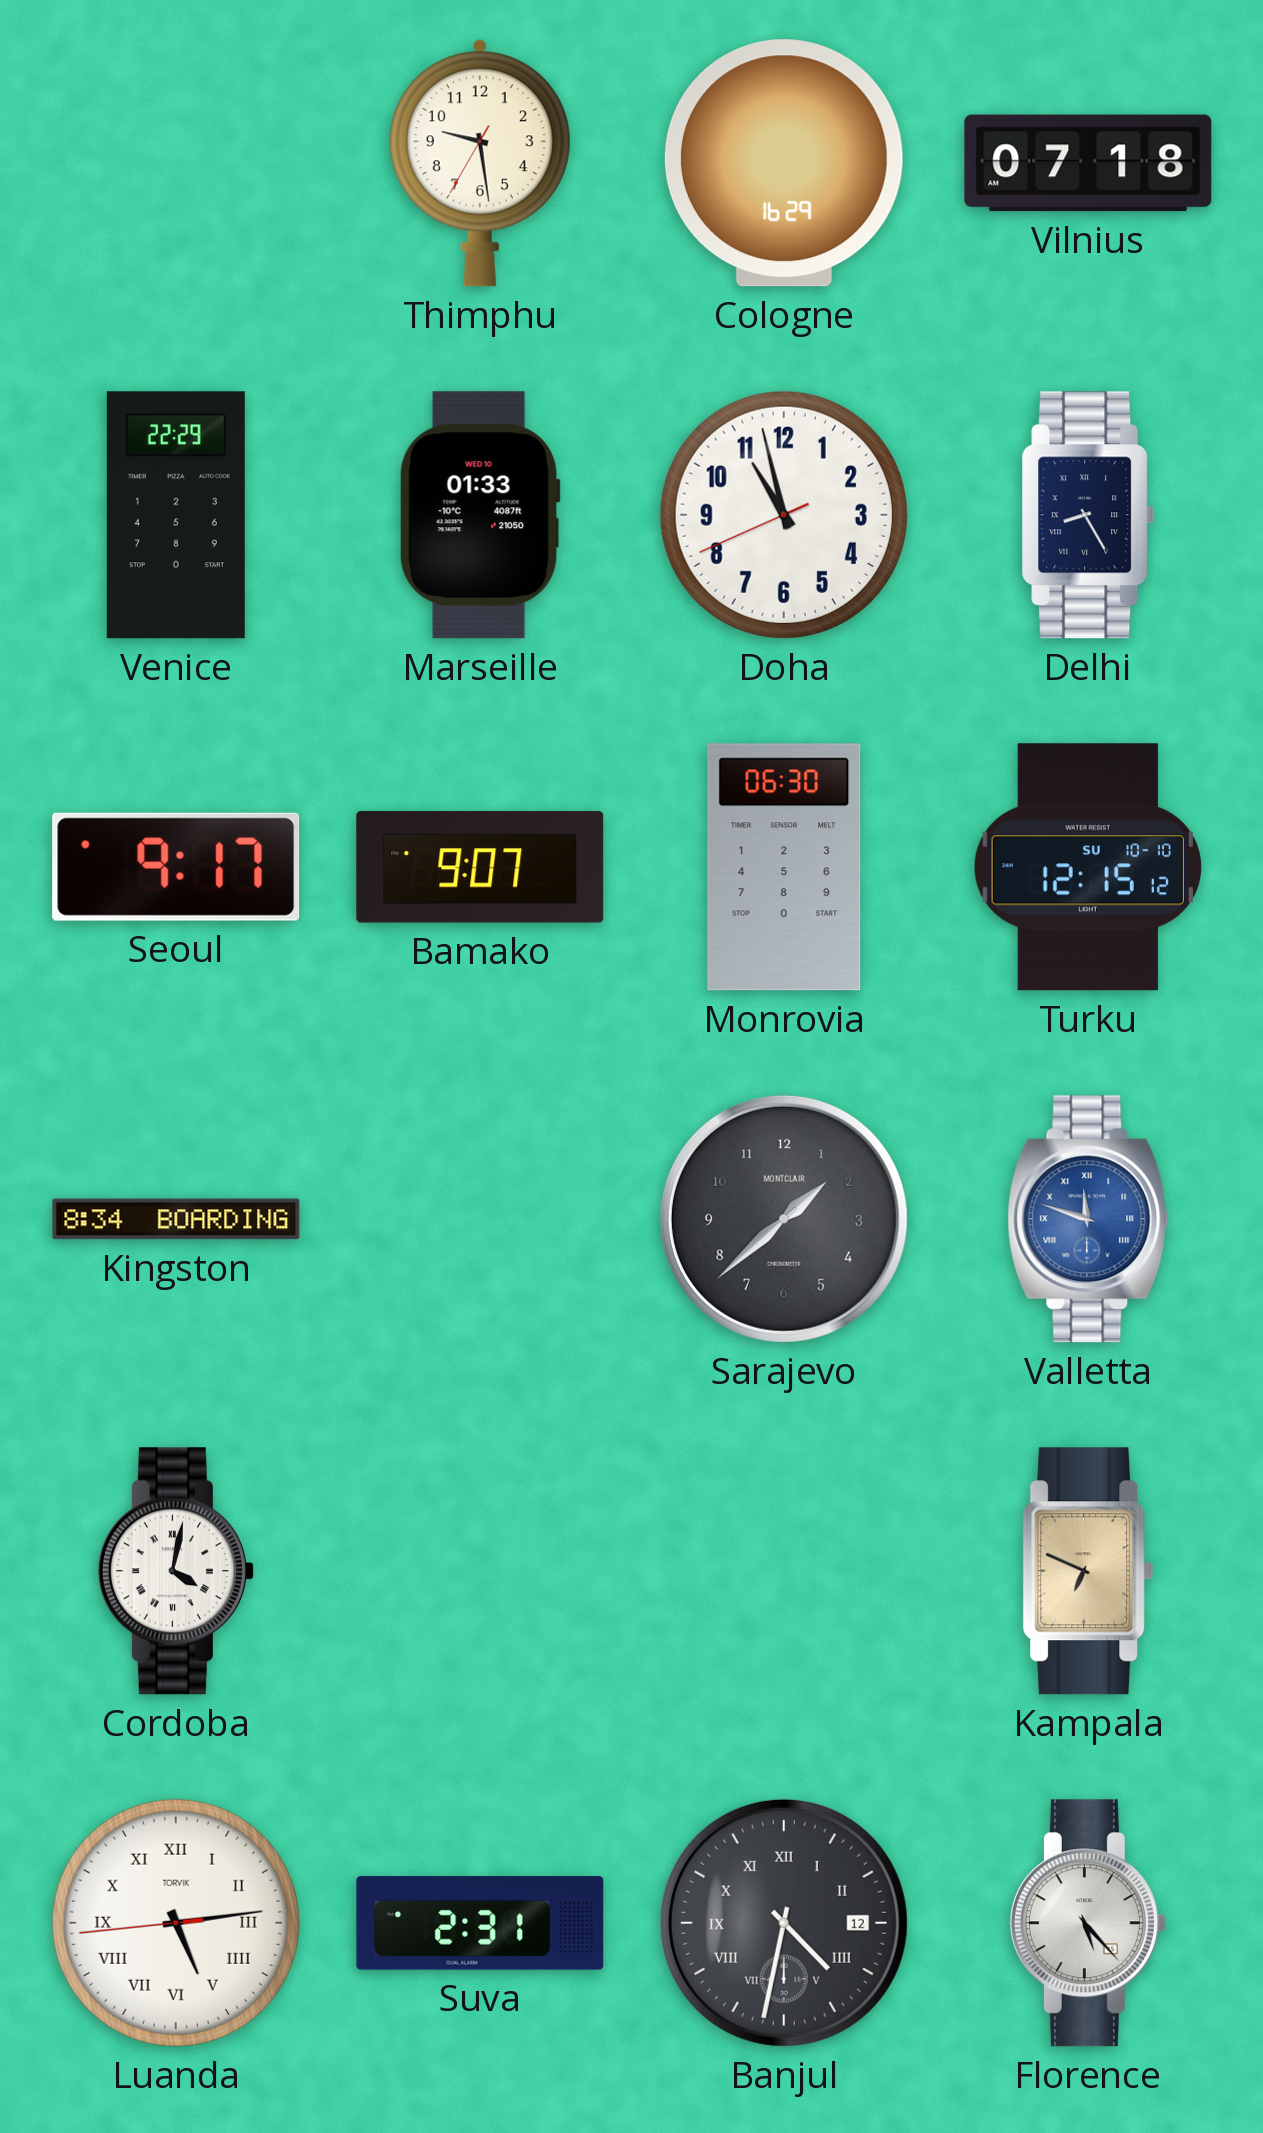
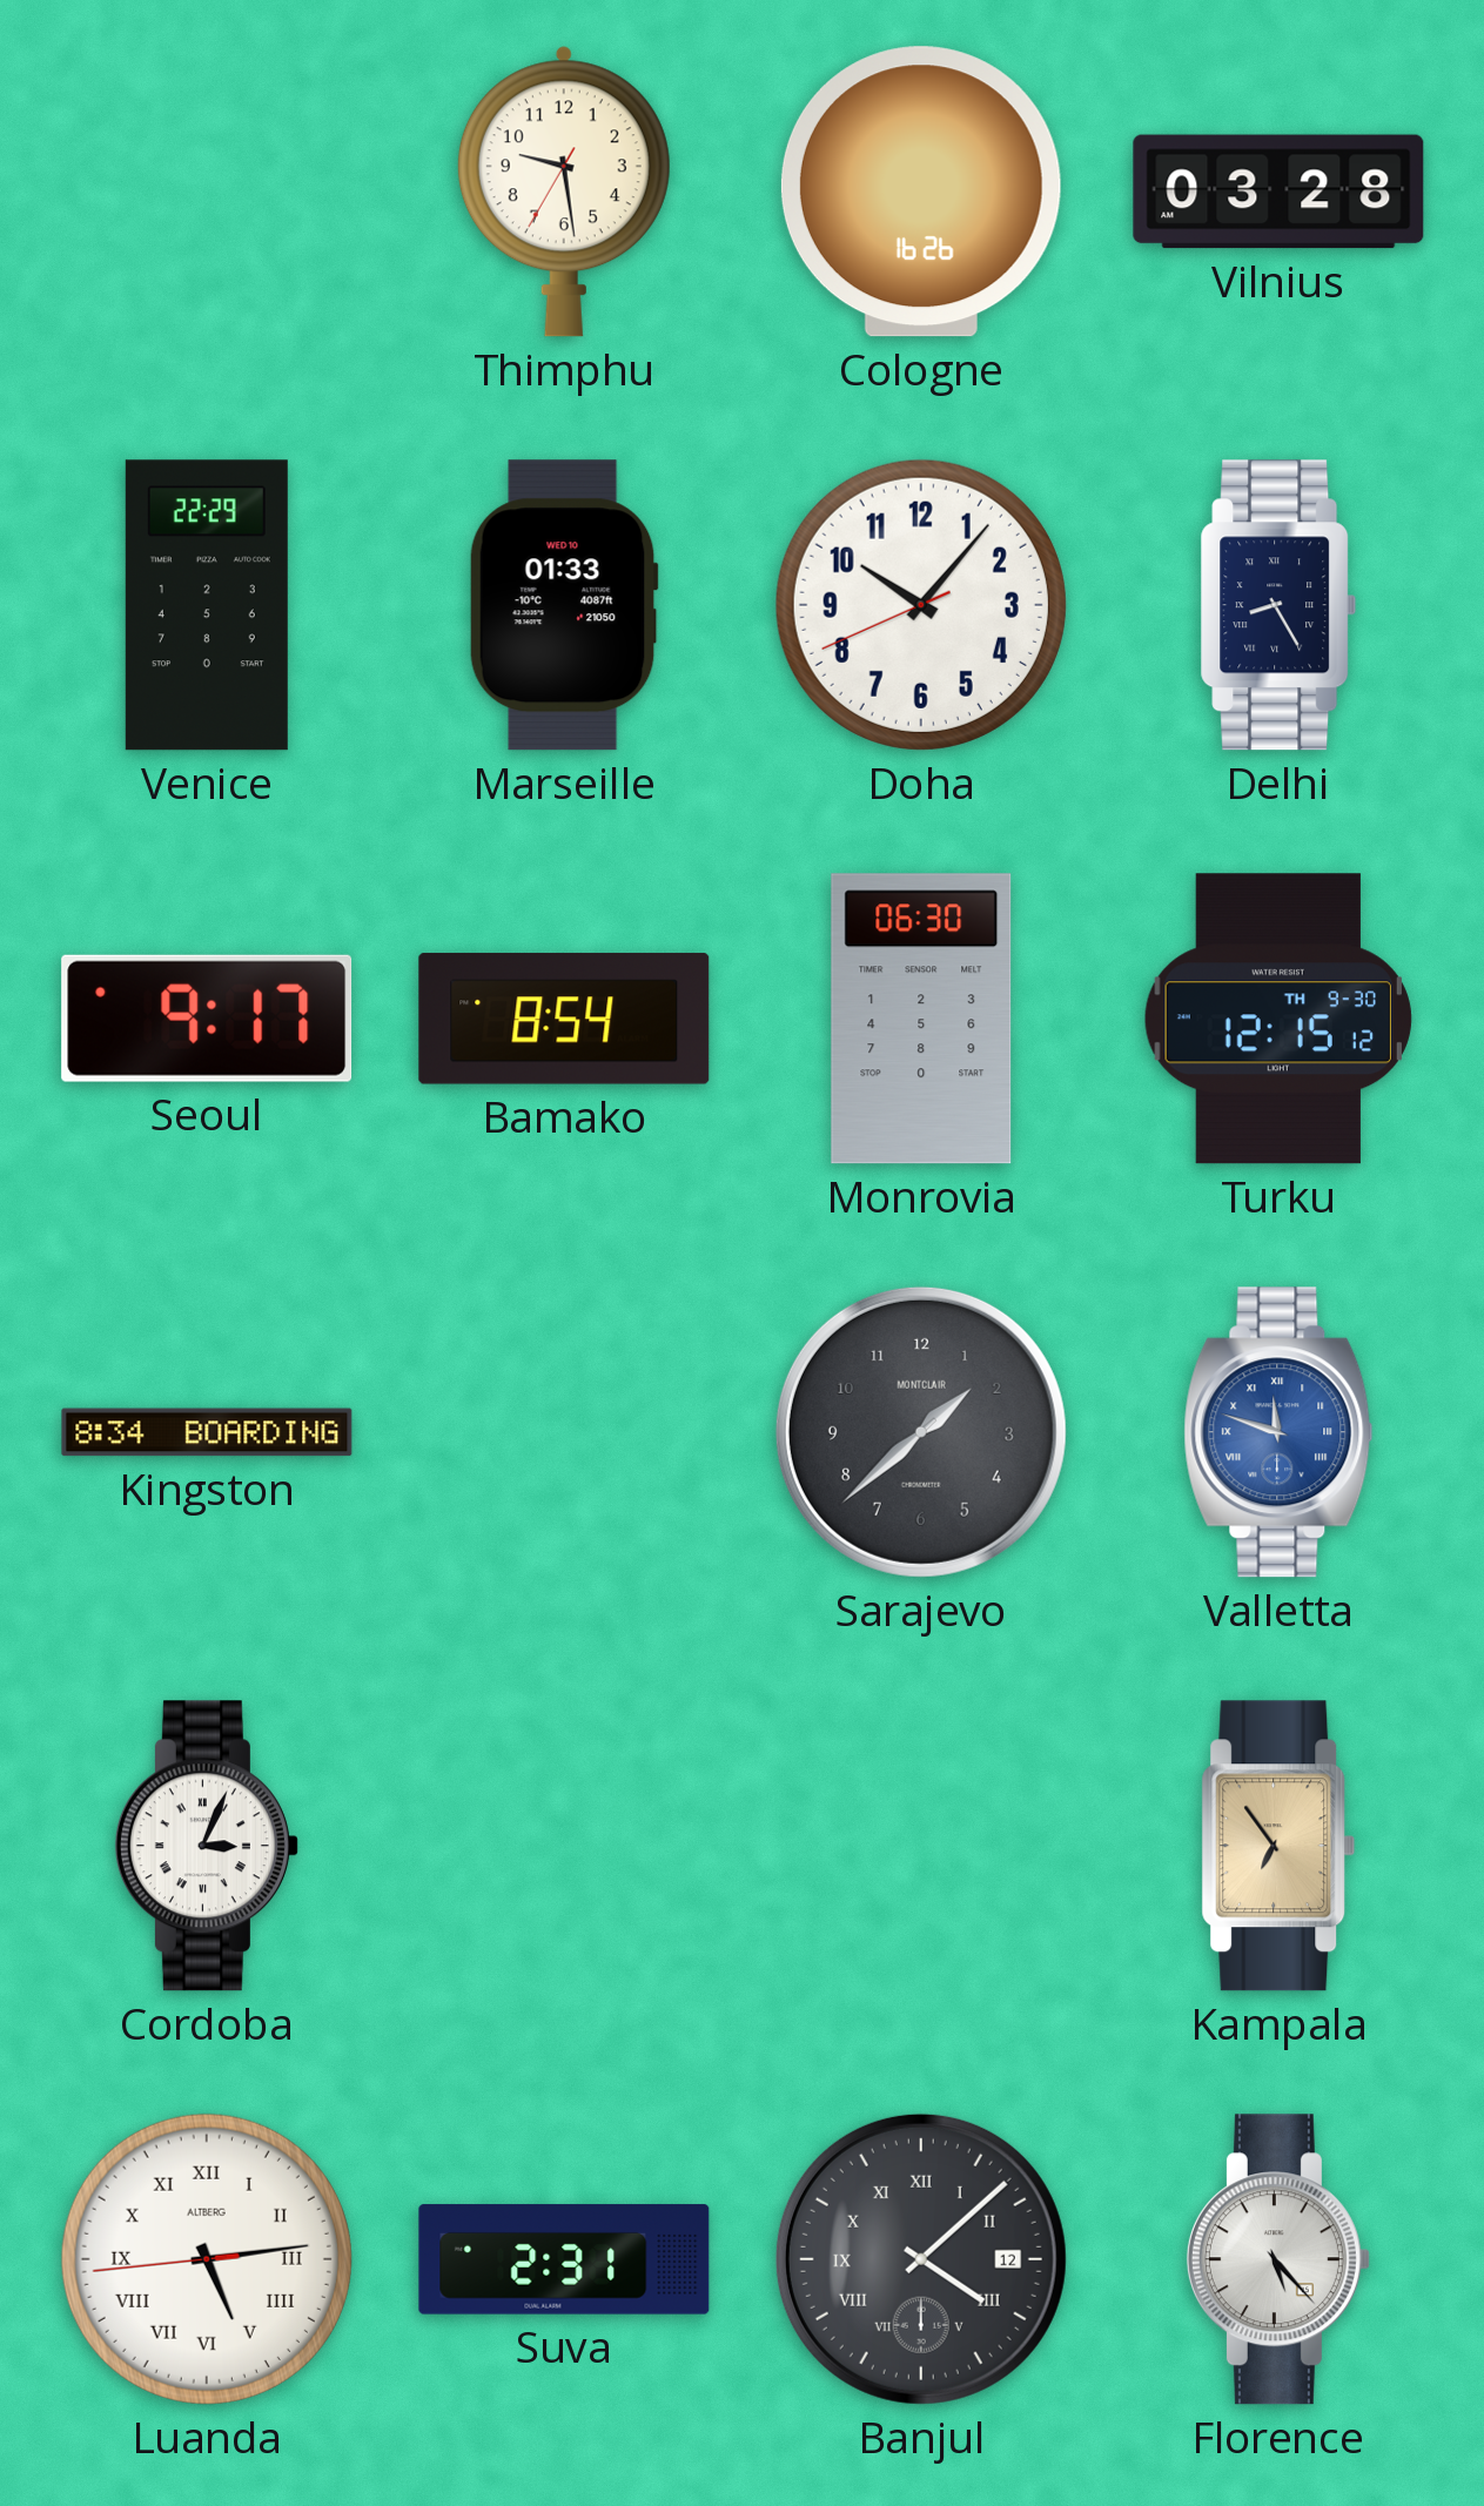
Cologne: 16:29 -> 16:26 (921, 192)
Vilnius: 07:18 -> 03:28 (1278, 192)
Doha: 10:57 -> 10:06 (921, 605)
Bamako: 9:07 -> 8:54 (564, 1019)
Turku date: SU 10-10 -> TH 9-30 (1278, 1019)
Cordoba: 4:02 -> 3:04 (207, 1846)
Kampala: 6:49 -> 6:54 (1278, 1846)
Luanda brand: TORVIK -> ALTBERG (207, 2259)
Banjul: 4:32 -> 4:08 (921, 2259)
